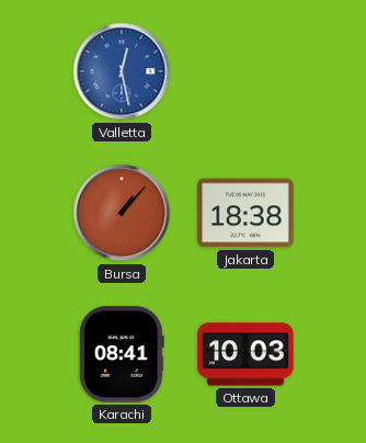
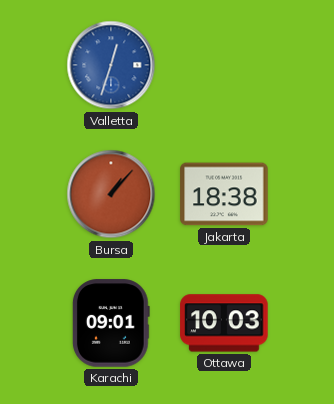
Valletta: 12:28 -> 12:33 (111, 65)
Karachi: 08:41 -> 09:01 (111, 323)
